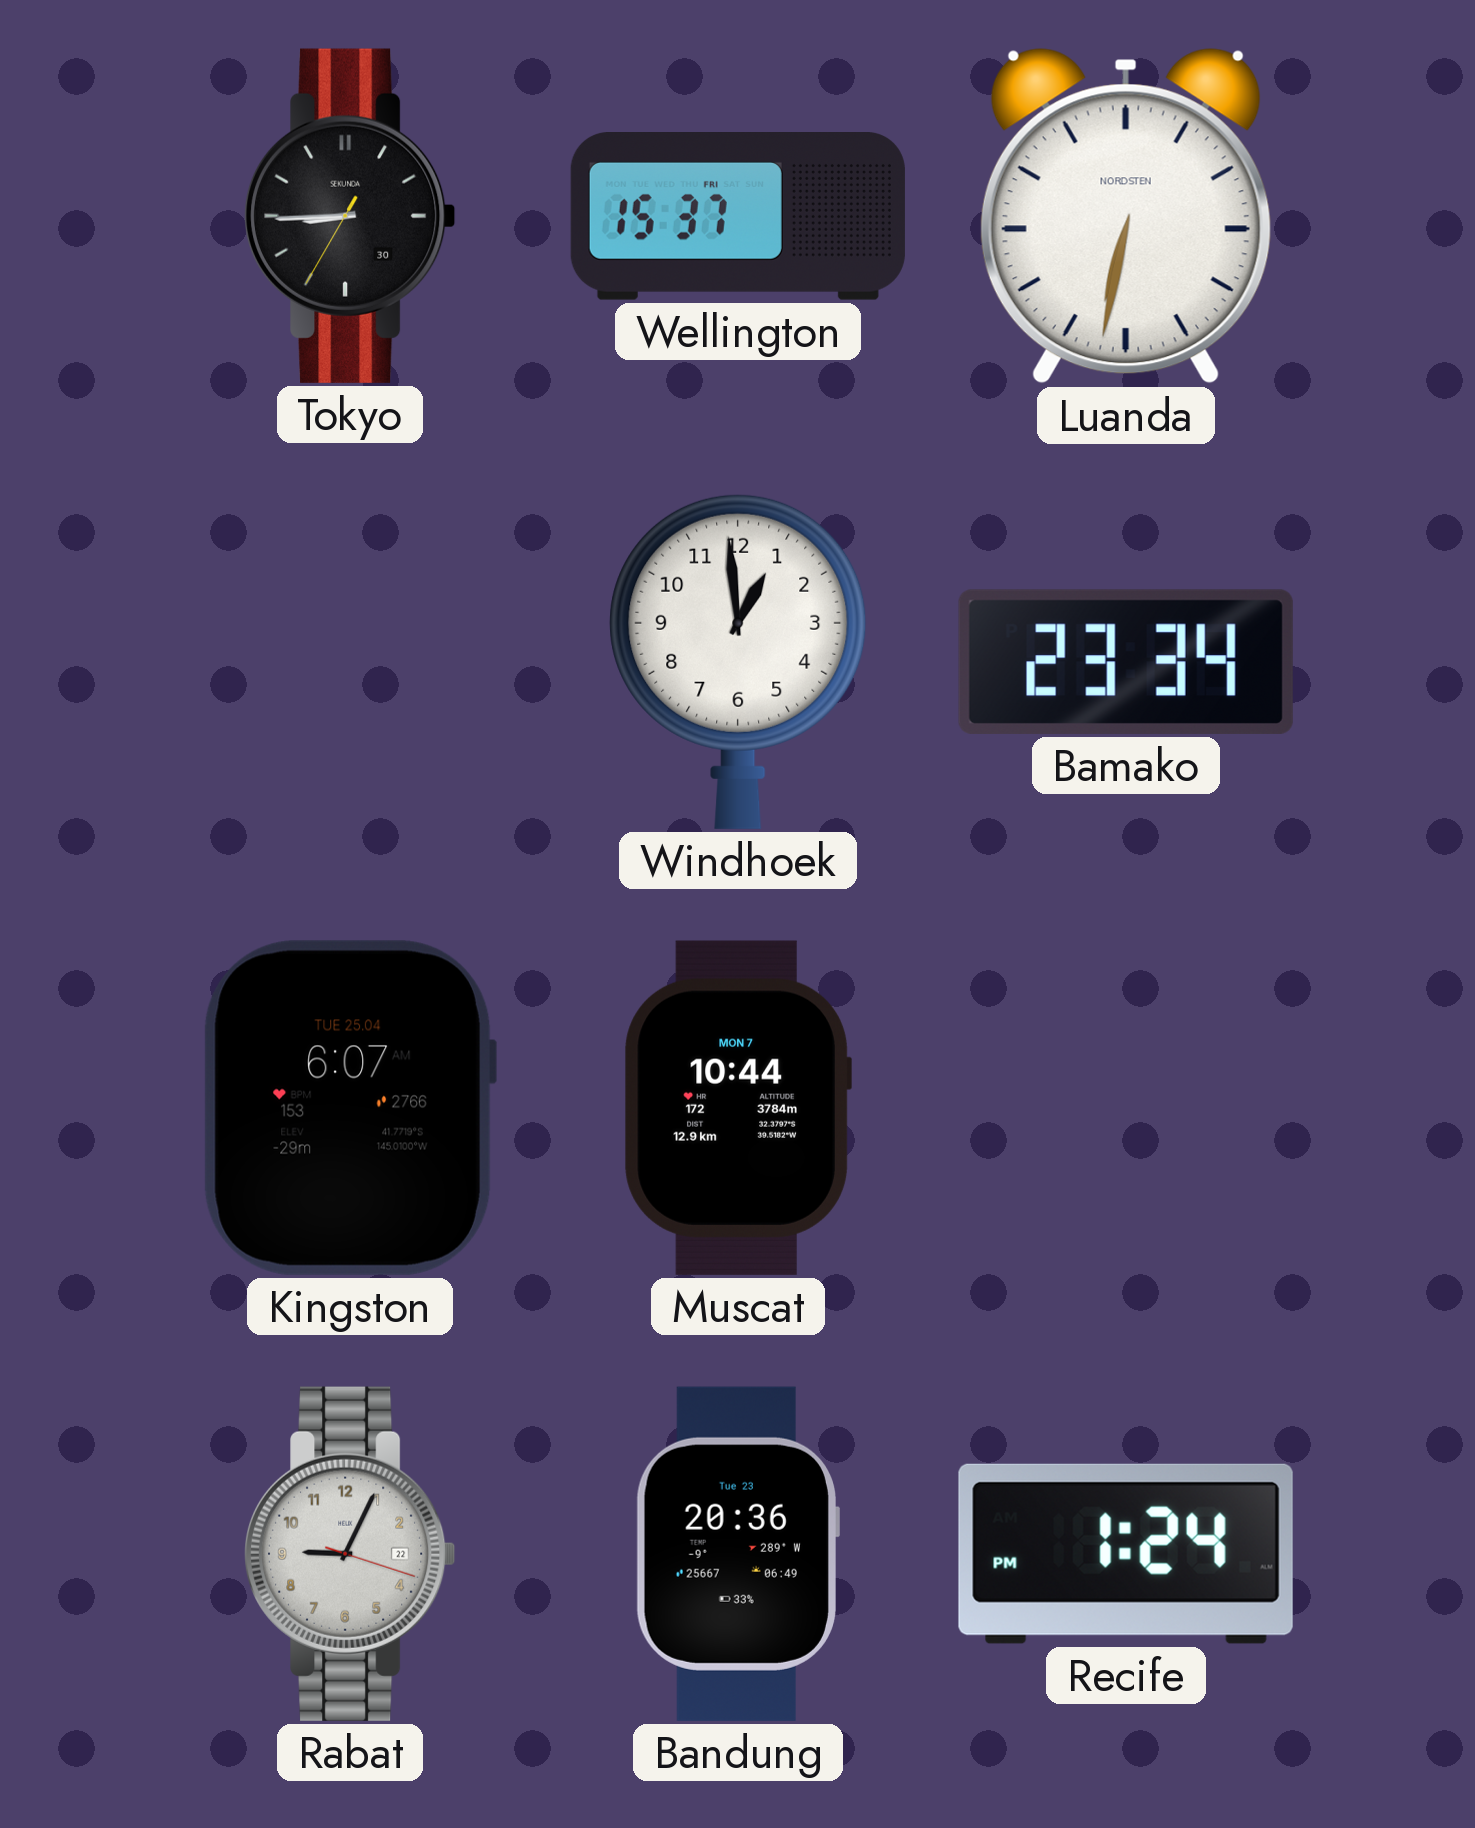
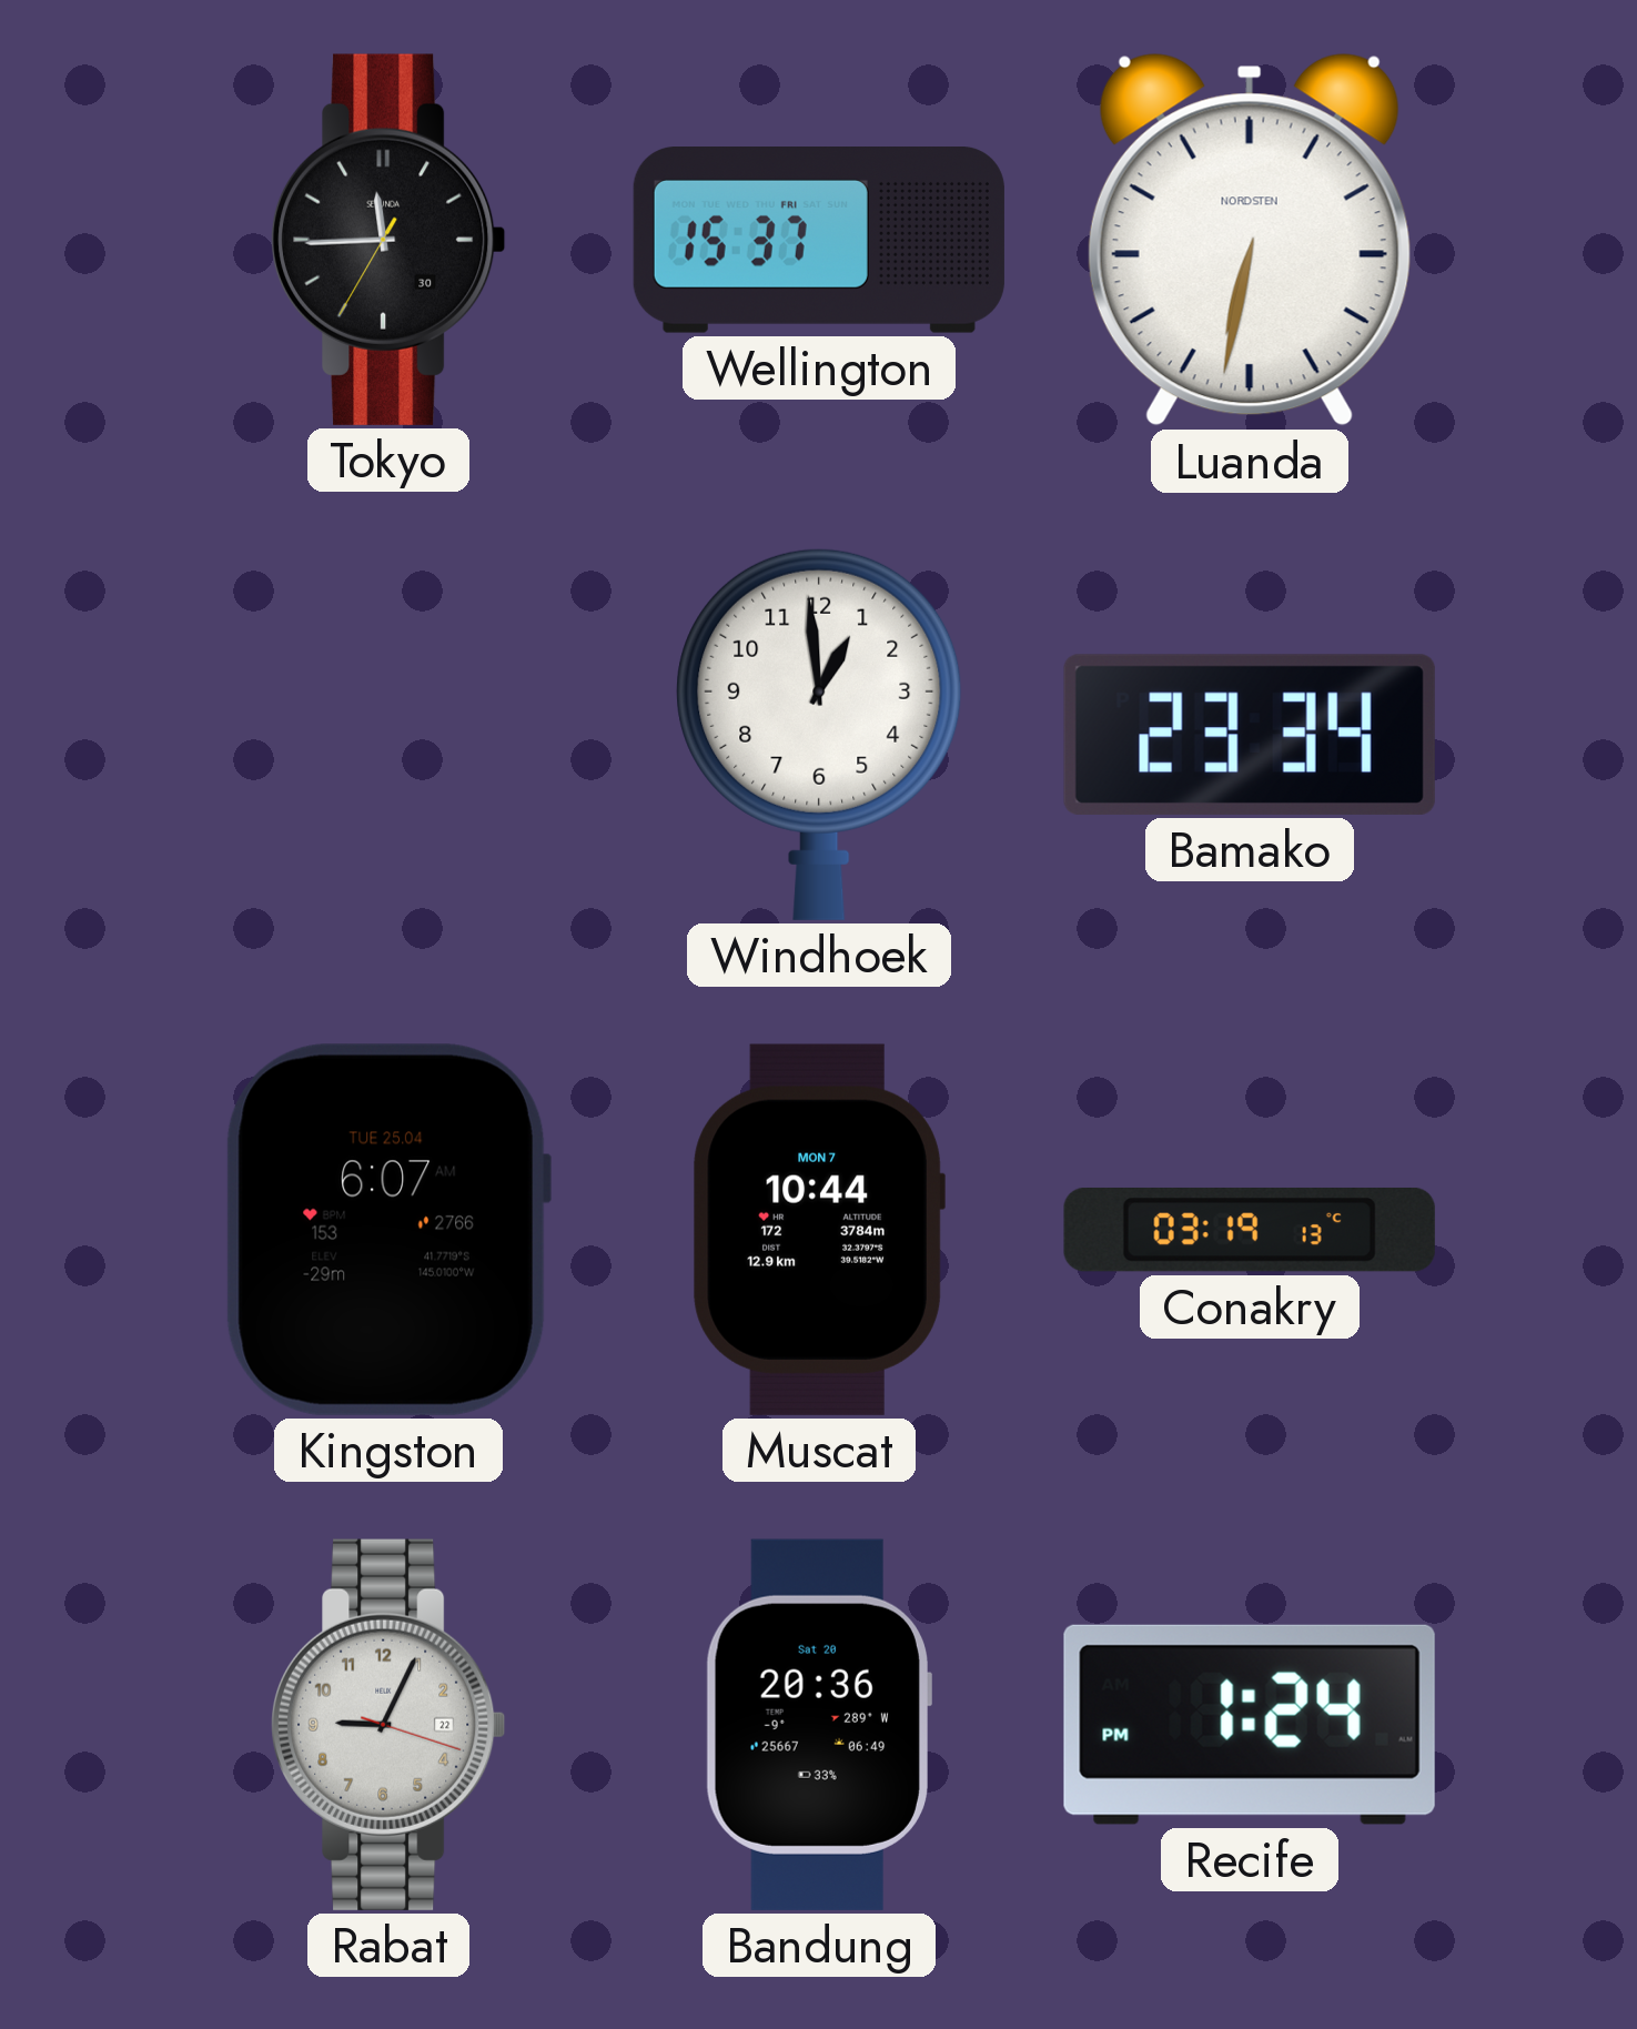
Tokyo: 8:44 -> 11:44 (388, 240)
Conakry: none -> 03:19 (1250, 1230)
Bandung date: Tue 23 -> Sat 20 (818, 1725)
